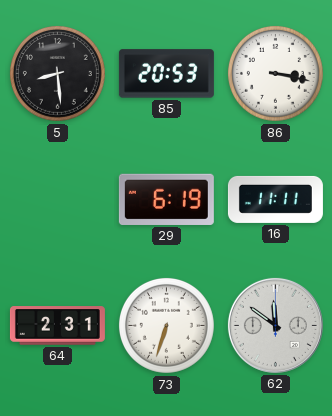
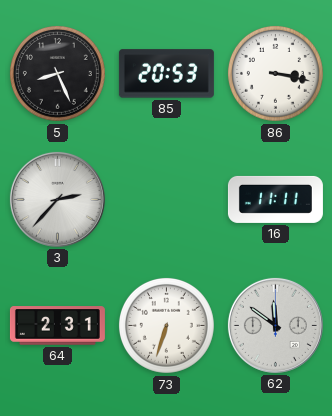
5: 8:29 -> 8:26 (57, 73)
3: none -> 2:37 (57, 199)
29: 6:19 -> none (166, 199)
